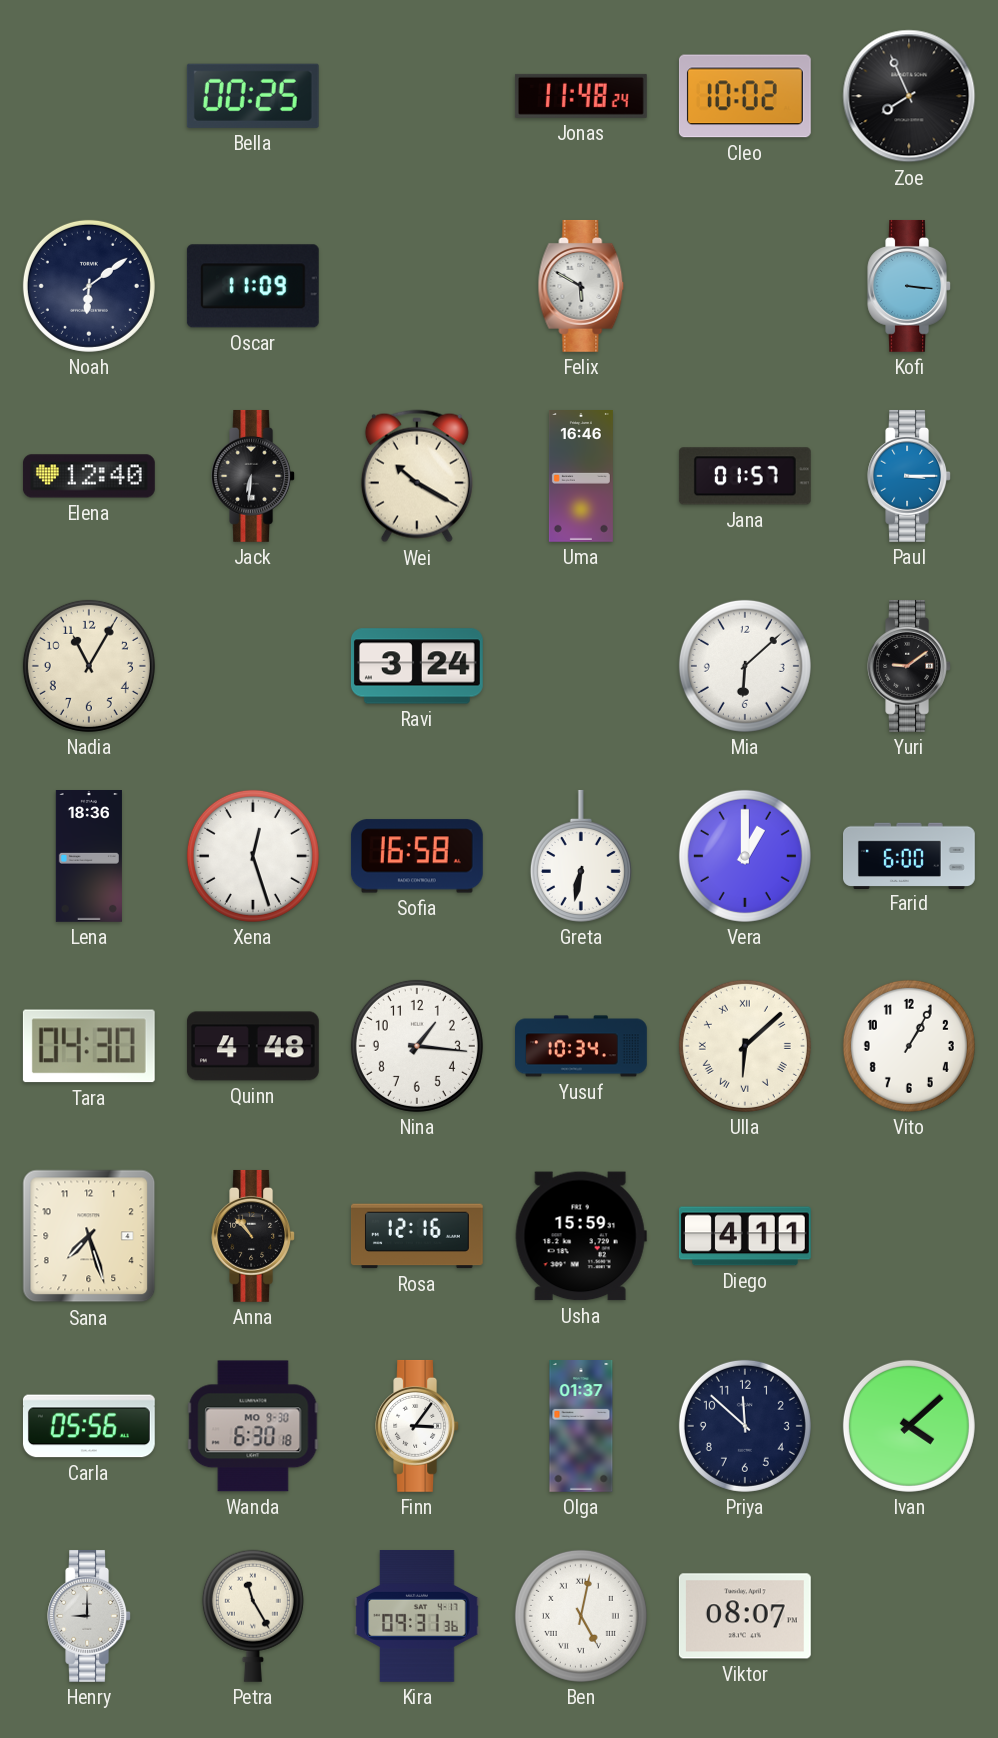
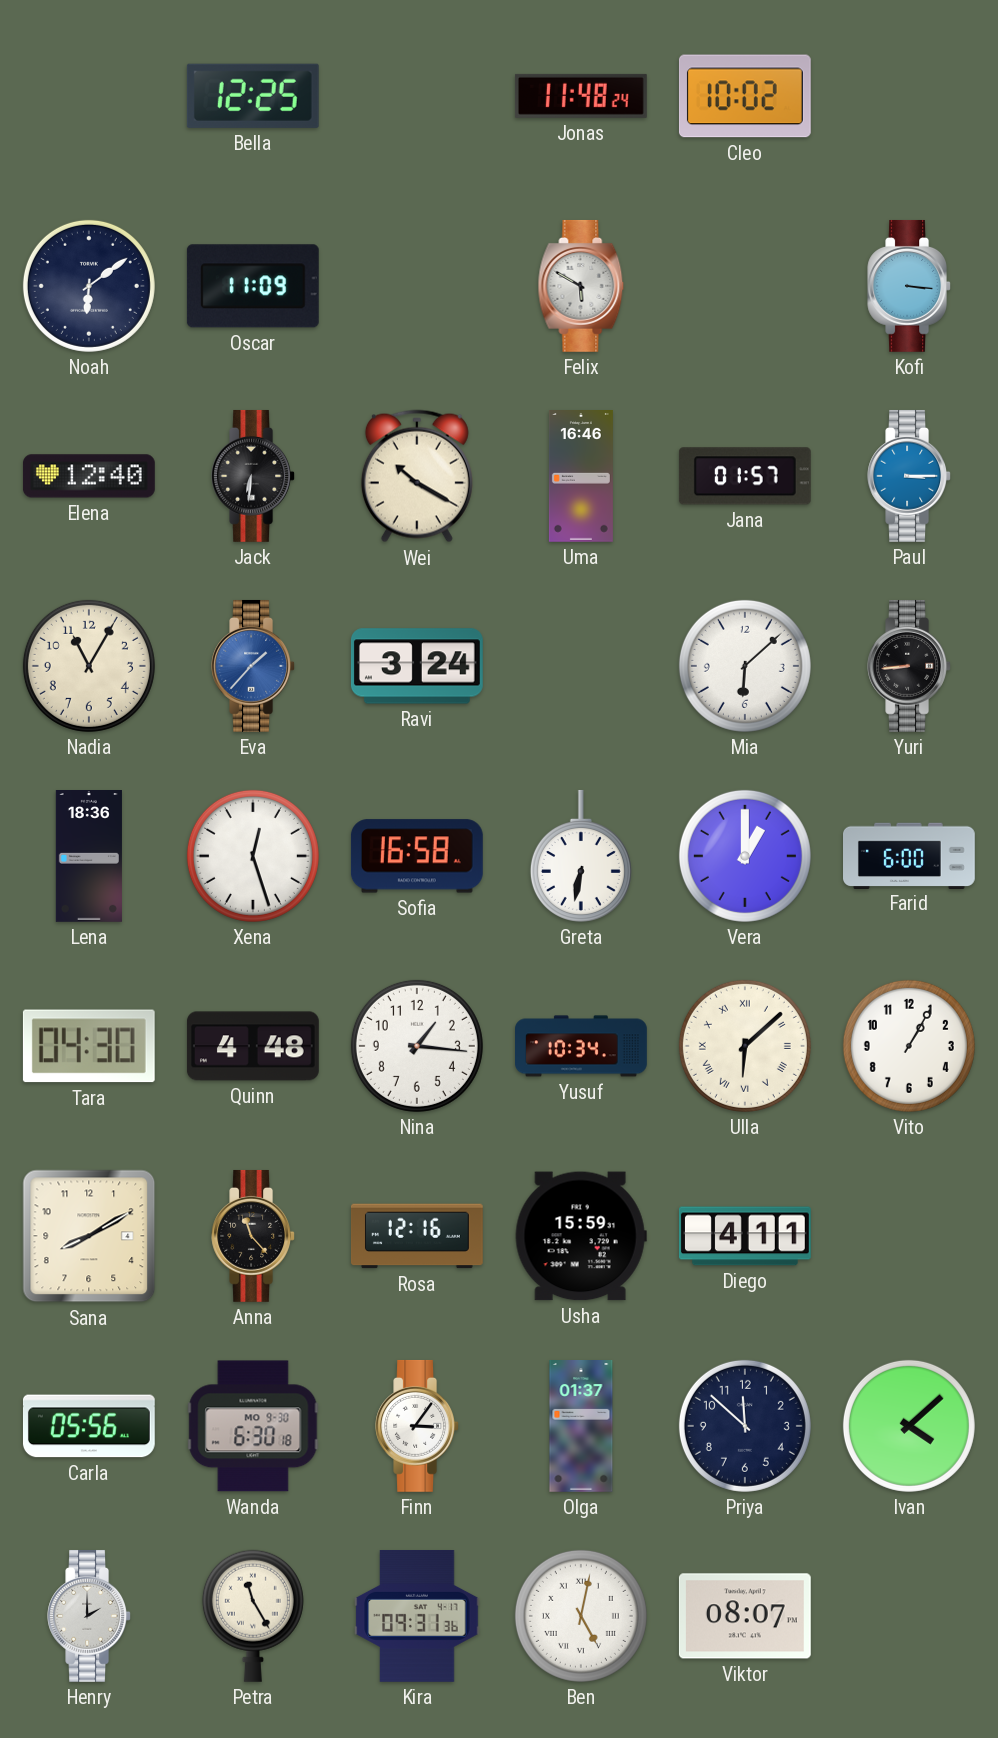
Bella: 00:25 -> 12:25 (253, 96)
Zoe: 7:56 -> none (909, 96)
Eva: none -> 1:37 (253, 666)
Yuri: 9:09 -> 8:44 (909, 666)
Sana: 7:27 -> 8:10 (89, 1236)
Anna: 10:53 -> 11:23 (253, 1236)
Henry: 9:00 -> 2:00 (89, 1616)
